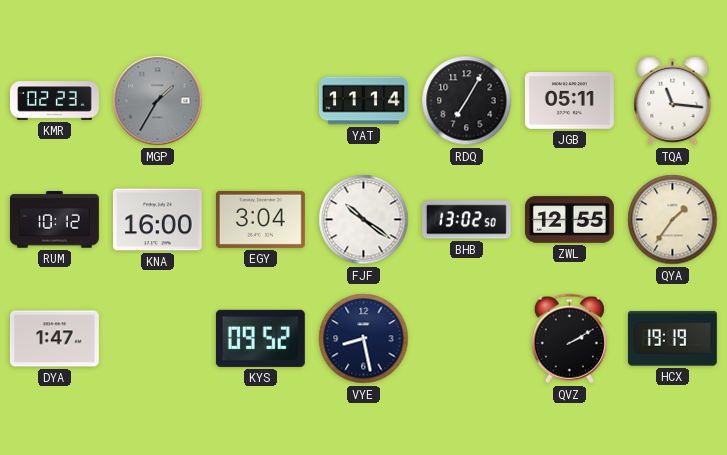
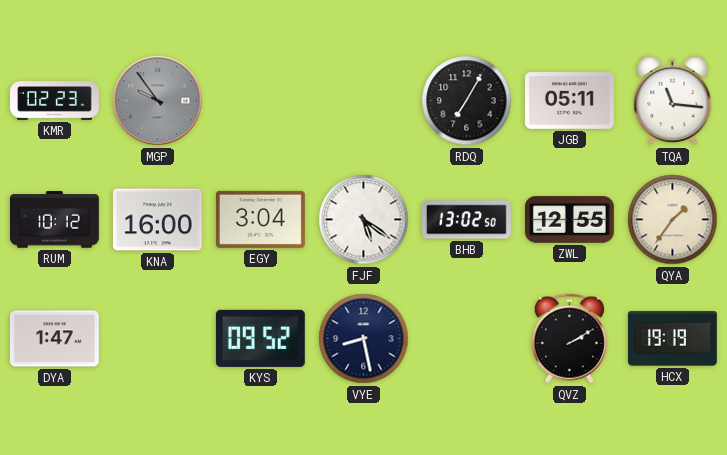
MGP: 1:35 -> 9:54 (158, 101)
YAT: 11:14 -> none (364, 101)
FJF: 10:21 -> 5:21 (364, 220)
